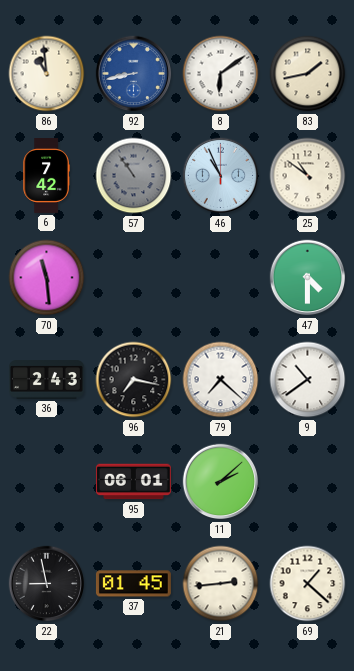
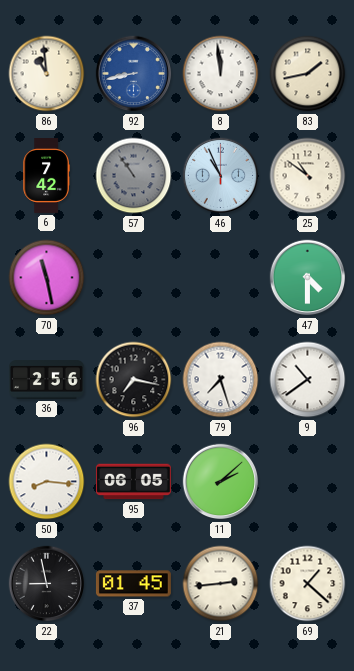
8: 6:09 -> 11:59 (221, 74)
70: 11:29 -> 11:28 (47, 278)
36: 2:43 -> 2:56 (46, 380)
79: 7:22 -> 7:27 (221, 380)
50: none -> 8:16 (47, 482)
95: 06:01 -> 06:05 (133, 482)
